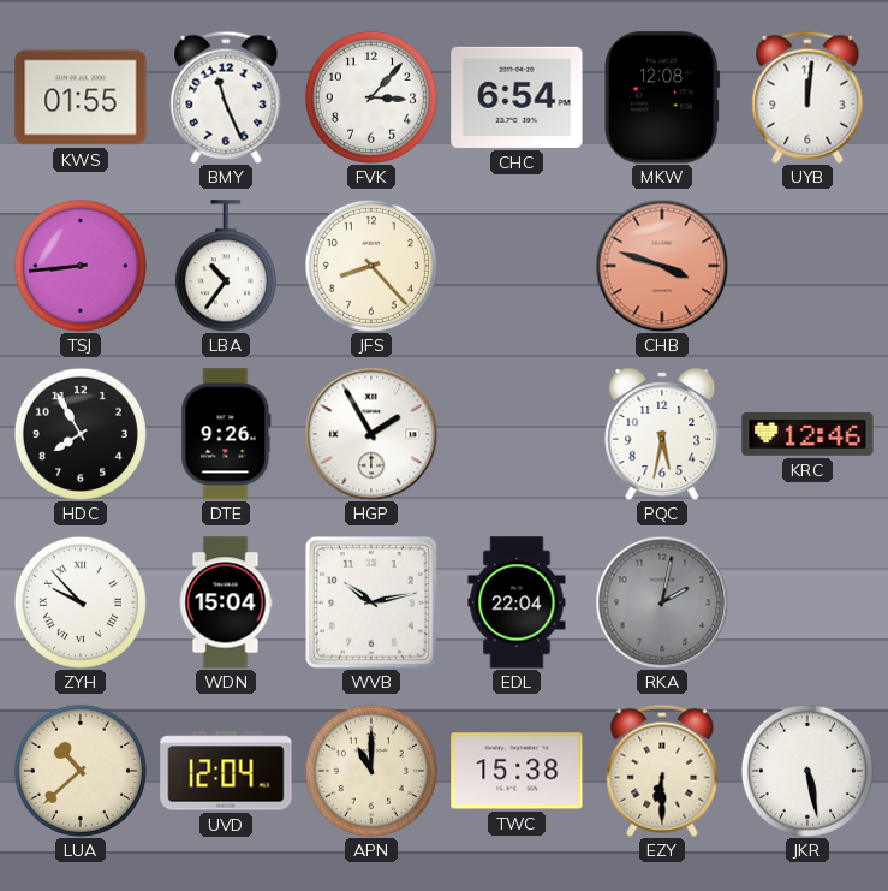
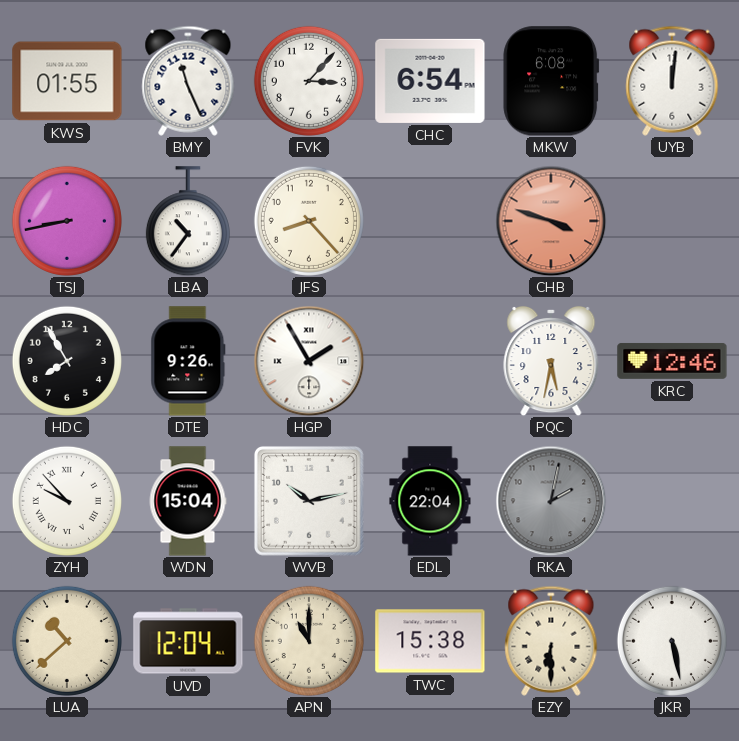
MKW: 12:08 -> 6:08 (551, 81)
TSJ: 8:44 -> 8:43 (67, 221)
